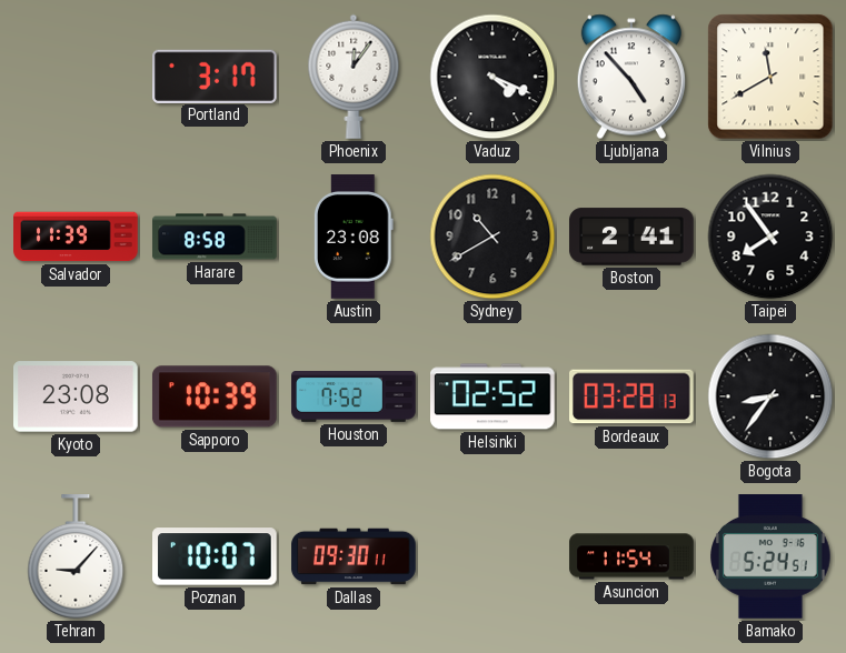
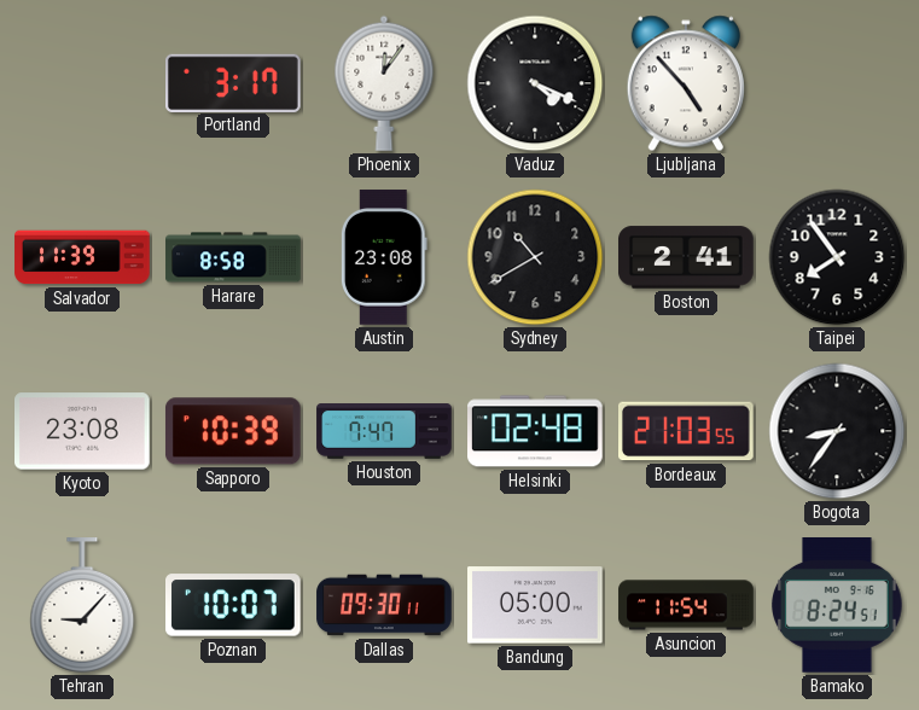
Vilnius: 11:40 -> none (770, 77)
Houston: 7:52 -> 7:47 (384, 432)
Helsinki: 02:52 -> 02:48 (536, 431)
Bordeaux: 03:28 -> 21:03 (687, 431)
Bandung: none -> 05:00 (536, 605)
Bamako: 5:24 -> 8:24 (838, 606)
